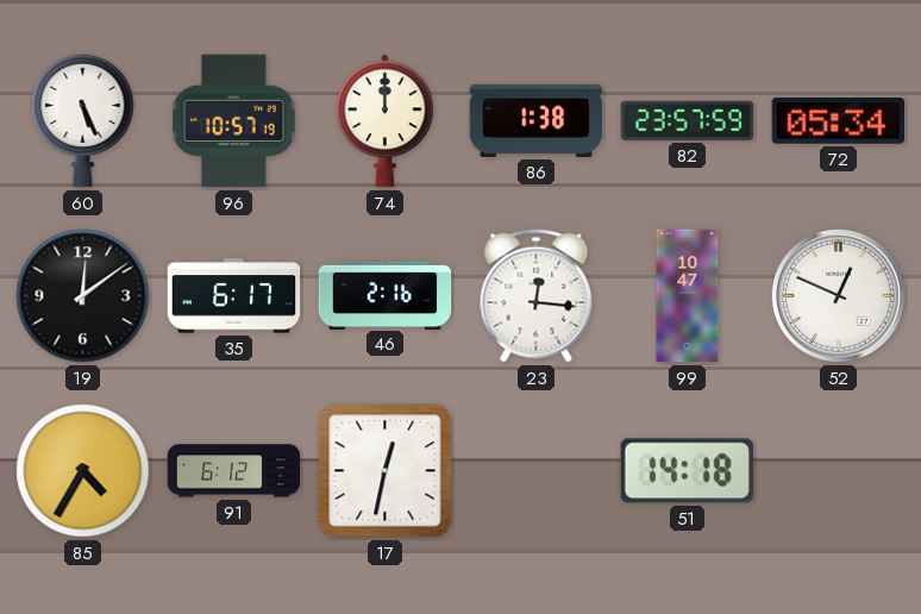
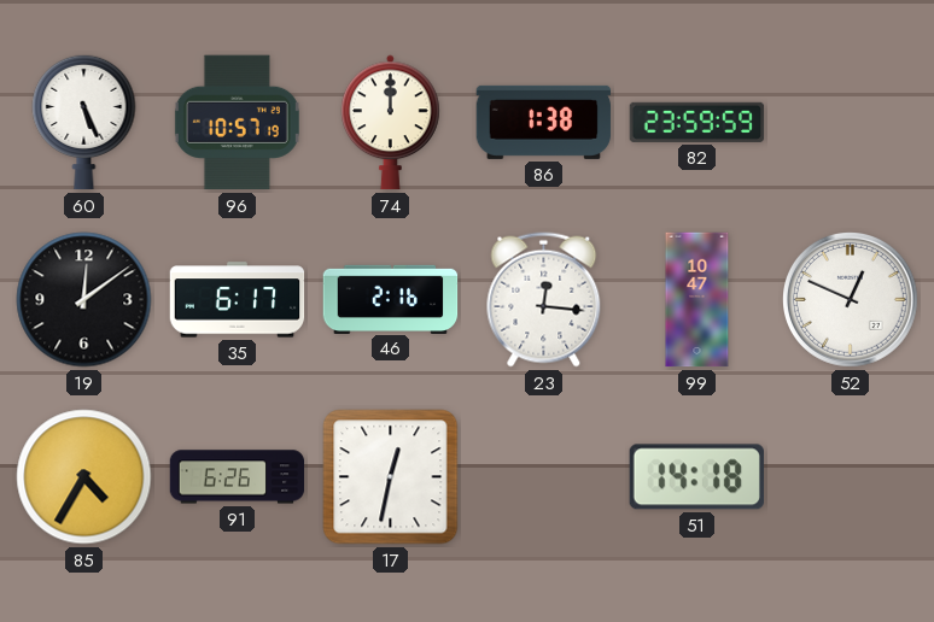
82: 23:57 -> 23:59 (697, 122)
72: 05:34 -> none (838, 121)
91: 6:12 -> 6:26 (238, 477)
